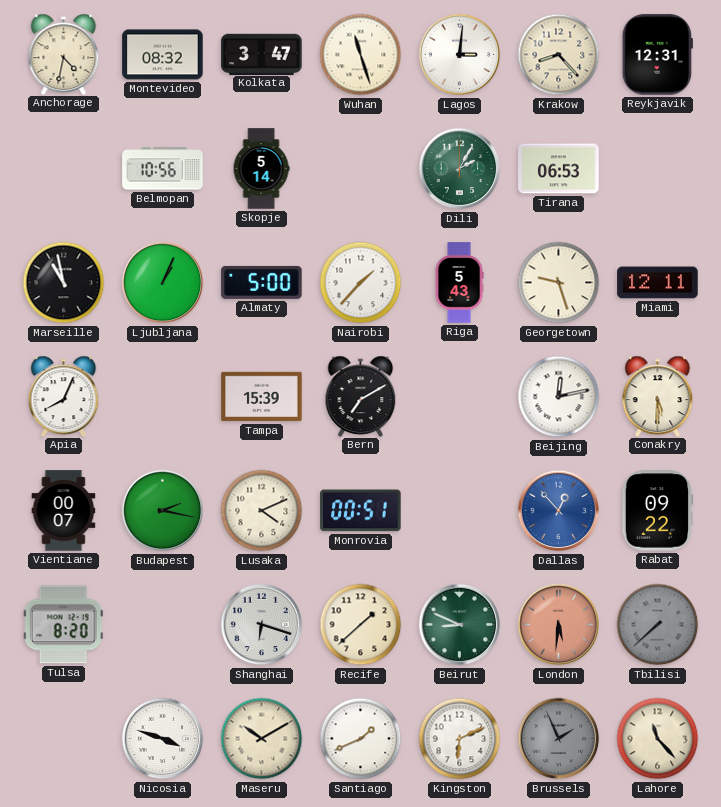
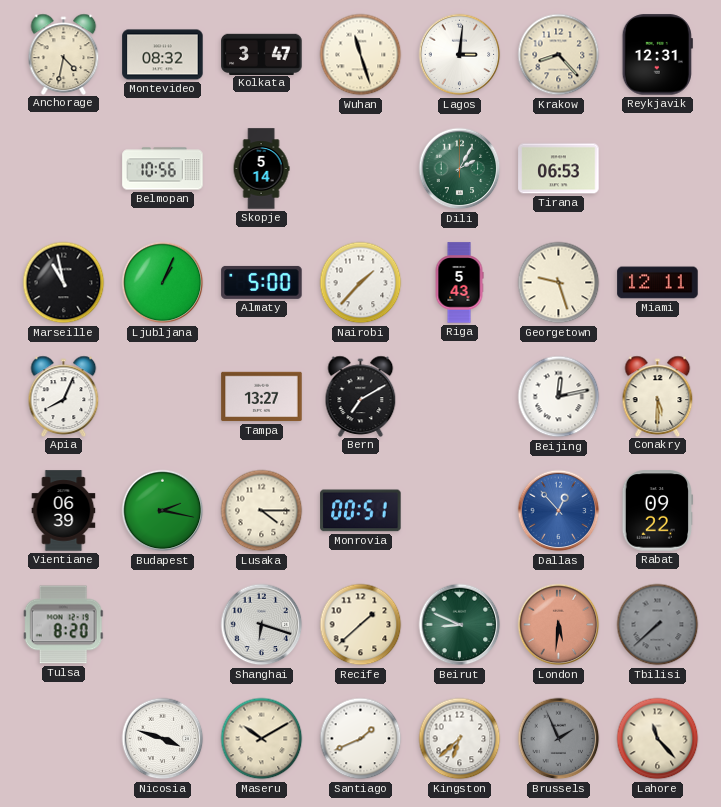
Tampa: 15:39 -> 13:27 (262, 397)
Vientiane: 00:07 -> 06:39 (64, 511)
Lusaka: 4:11 -> 4:15 (262, 511)
Kingston: 6:11 -> 6:38 (460, 739)
